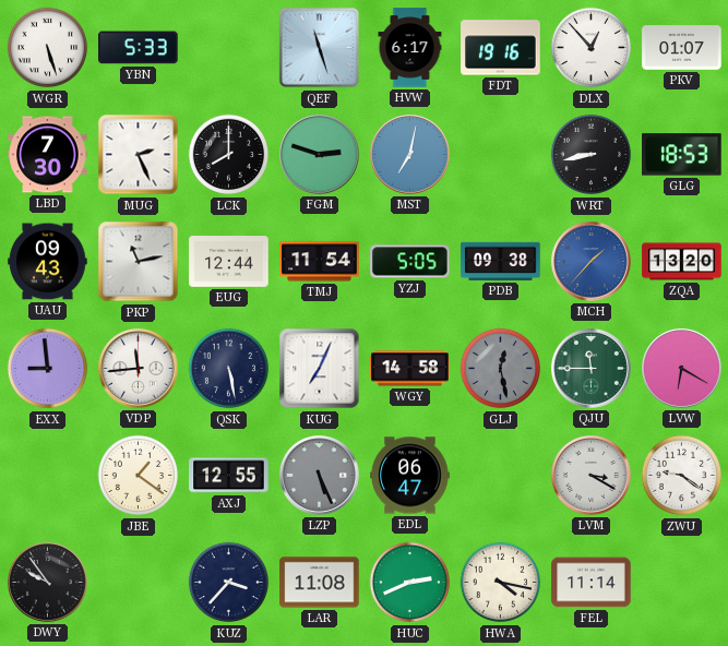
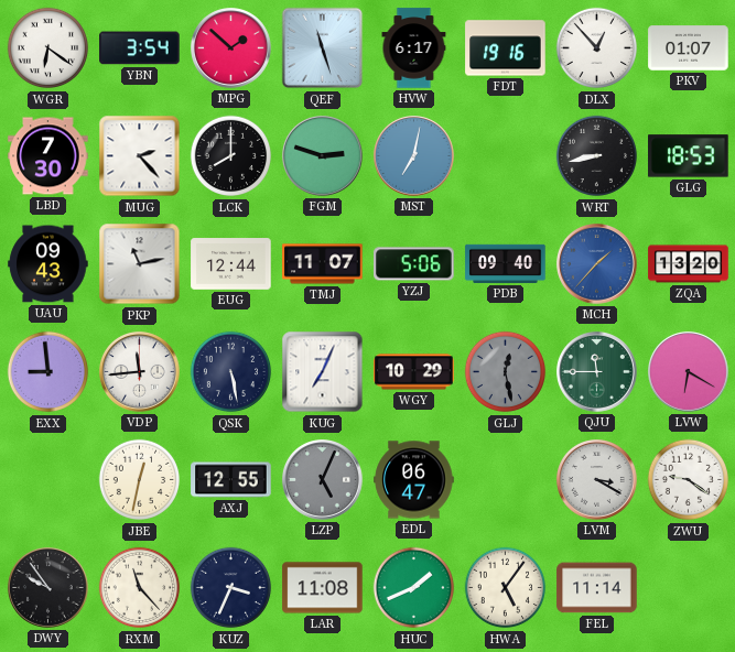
WGR: 5:27 -> 6:21 (48, 48)
YBN: 5:33 -> 3:54 (140, 48)
MPG: none -> 1:52 (231, 48)
MUG: 2:26 -> 2:23 (140, 156)
TMJ: 11:54 -> 11:07 (323, 264)
YZJ: 5:05 -> 5:06 (414, 264)
PDB: 09:38 -> 09:40 (506, 263)
WGY: 14:58 -> 10:29 (414, 372)
JBE: 1:21 -> 12:32 (140, 480)
LZP: 5:26 -> 5:04 (323, 480)
RXM: none -> 11:23 (140, 588)
KUZ: 3:37 -> 3:34 (231, 588)
HUC: 2:41 -> 1:41 (414, 588)
HWA: 4:17 -> 5:06 (506, 588)
